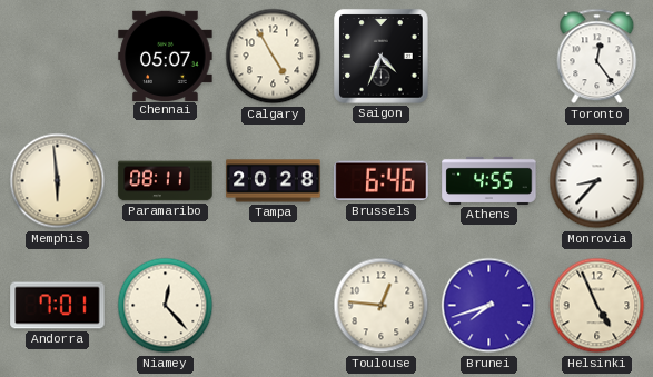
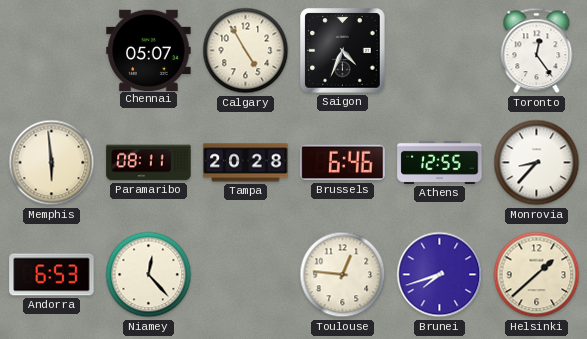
Athens: 4:55 -> 12:55 (440, 162)
Andorra: 7:01 -> 6:53 (52, 275)
Helsinki: 4:56 -> 1:38 (537, 275)
